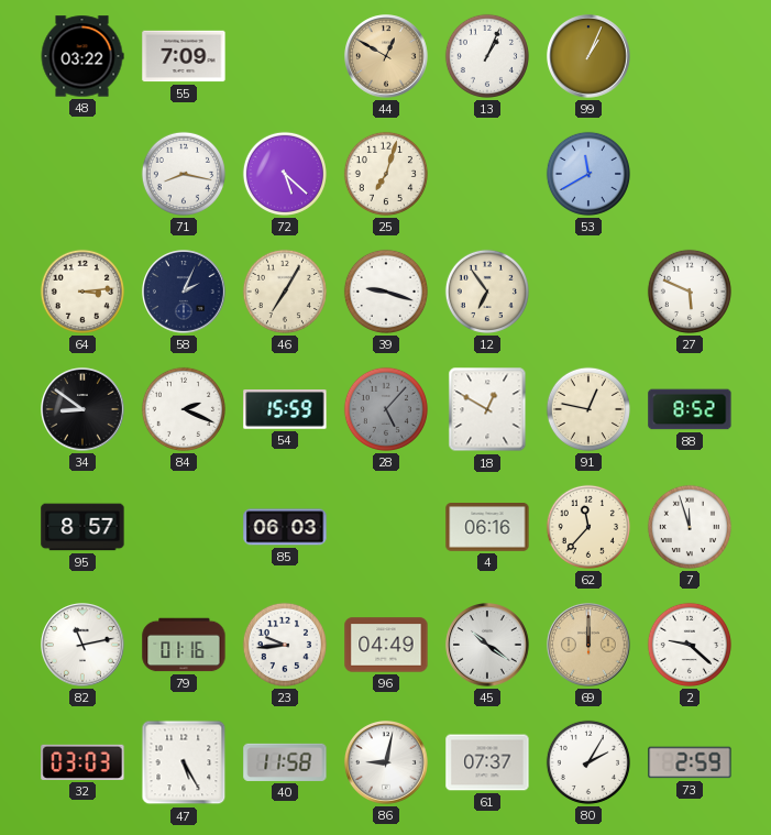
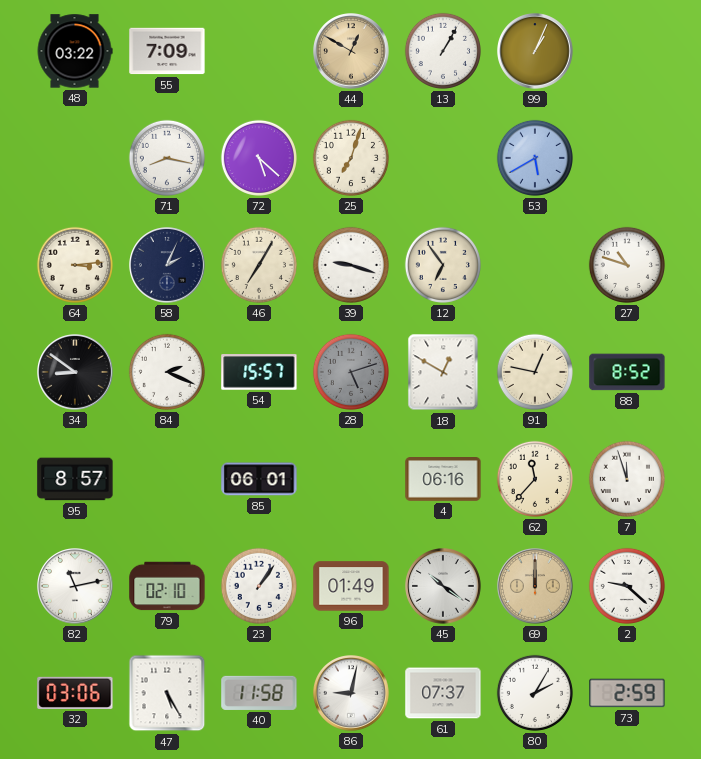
13: 1:04 -> 1:05 (443, 51)
53: 11:40 -> 5:40 (535, 158)
27: 5:49 -> 10:48 (627, 265)
54: 15:59 -> 15:57 (259, 372)
28: 5:07 -> 5:12 (351, 372)
85: 06:03 -> 06:01 (259, 479)
79: 01:16 -> 02:10 (167, 586)
23: 9:44 -> 1:06 (259, 586)
96: 04:49 -> 01:49 (351, 586)
32: 03:03 -> 03:06 (75, 693)
